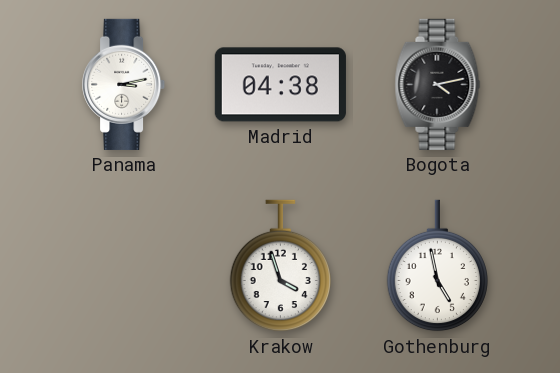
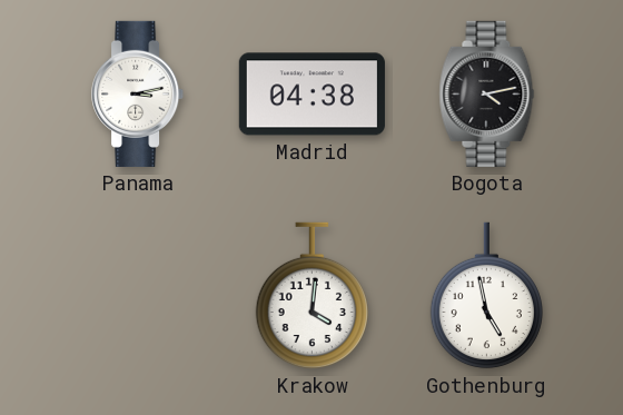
Krakow: 3:57 -> 4:01 (311, 296)
